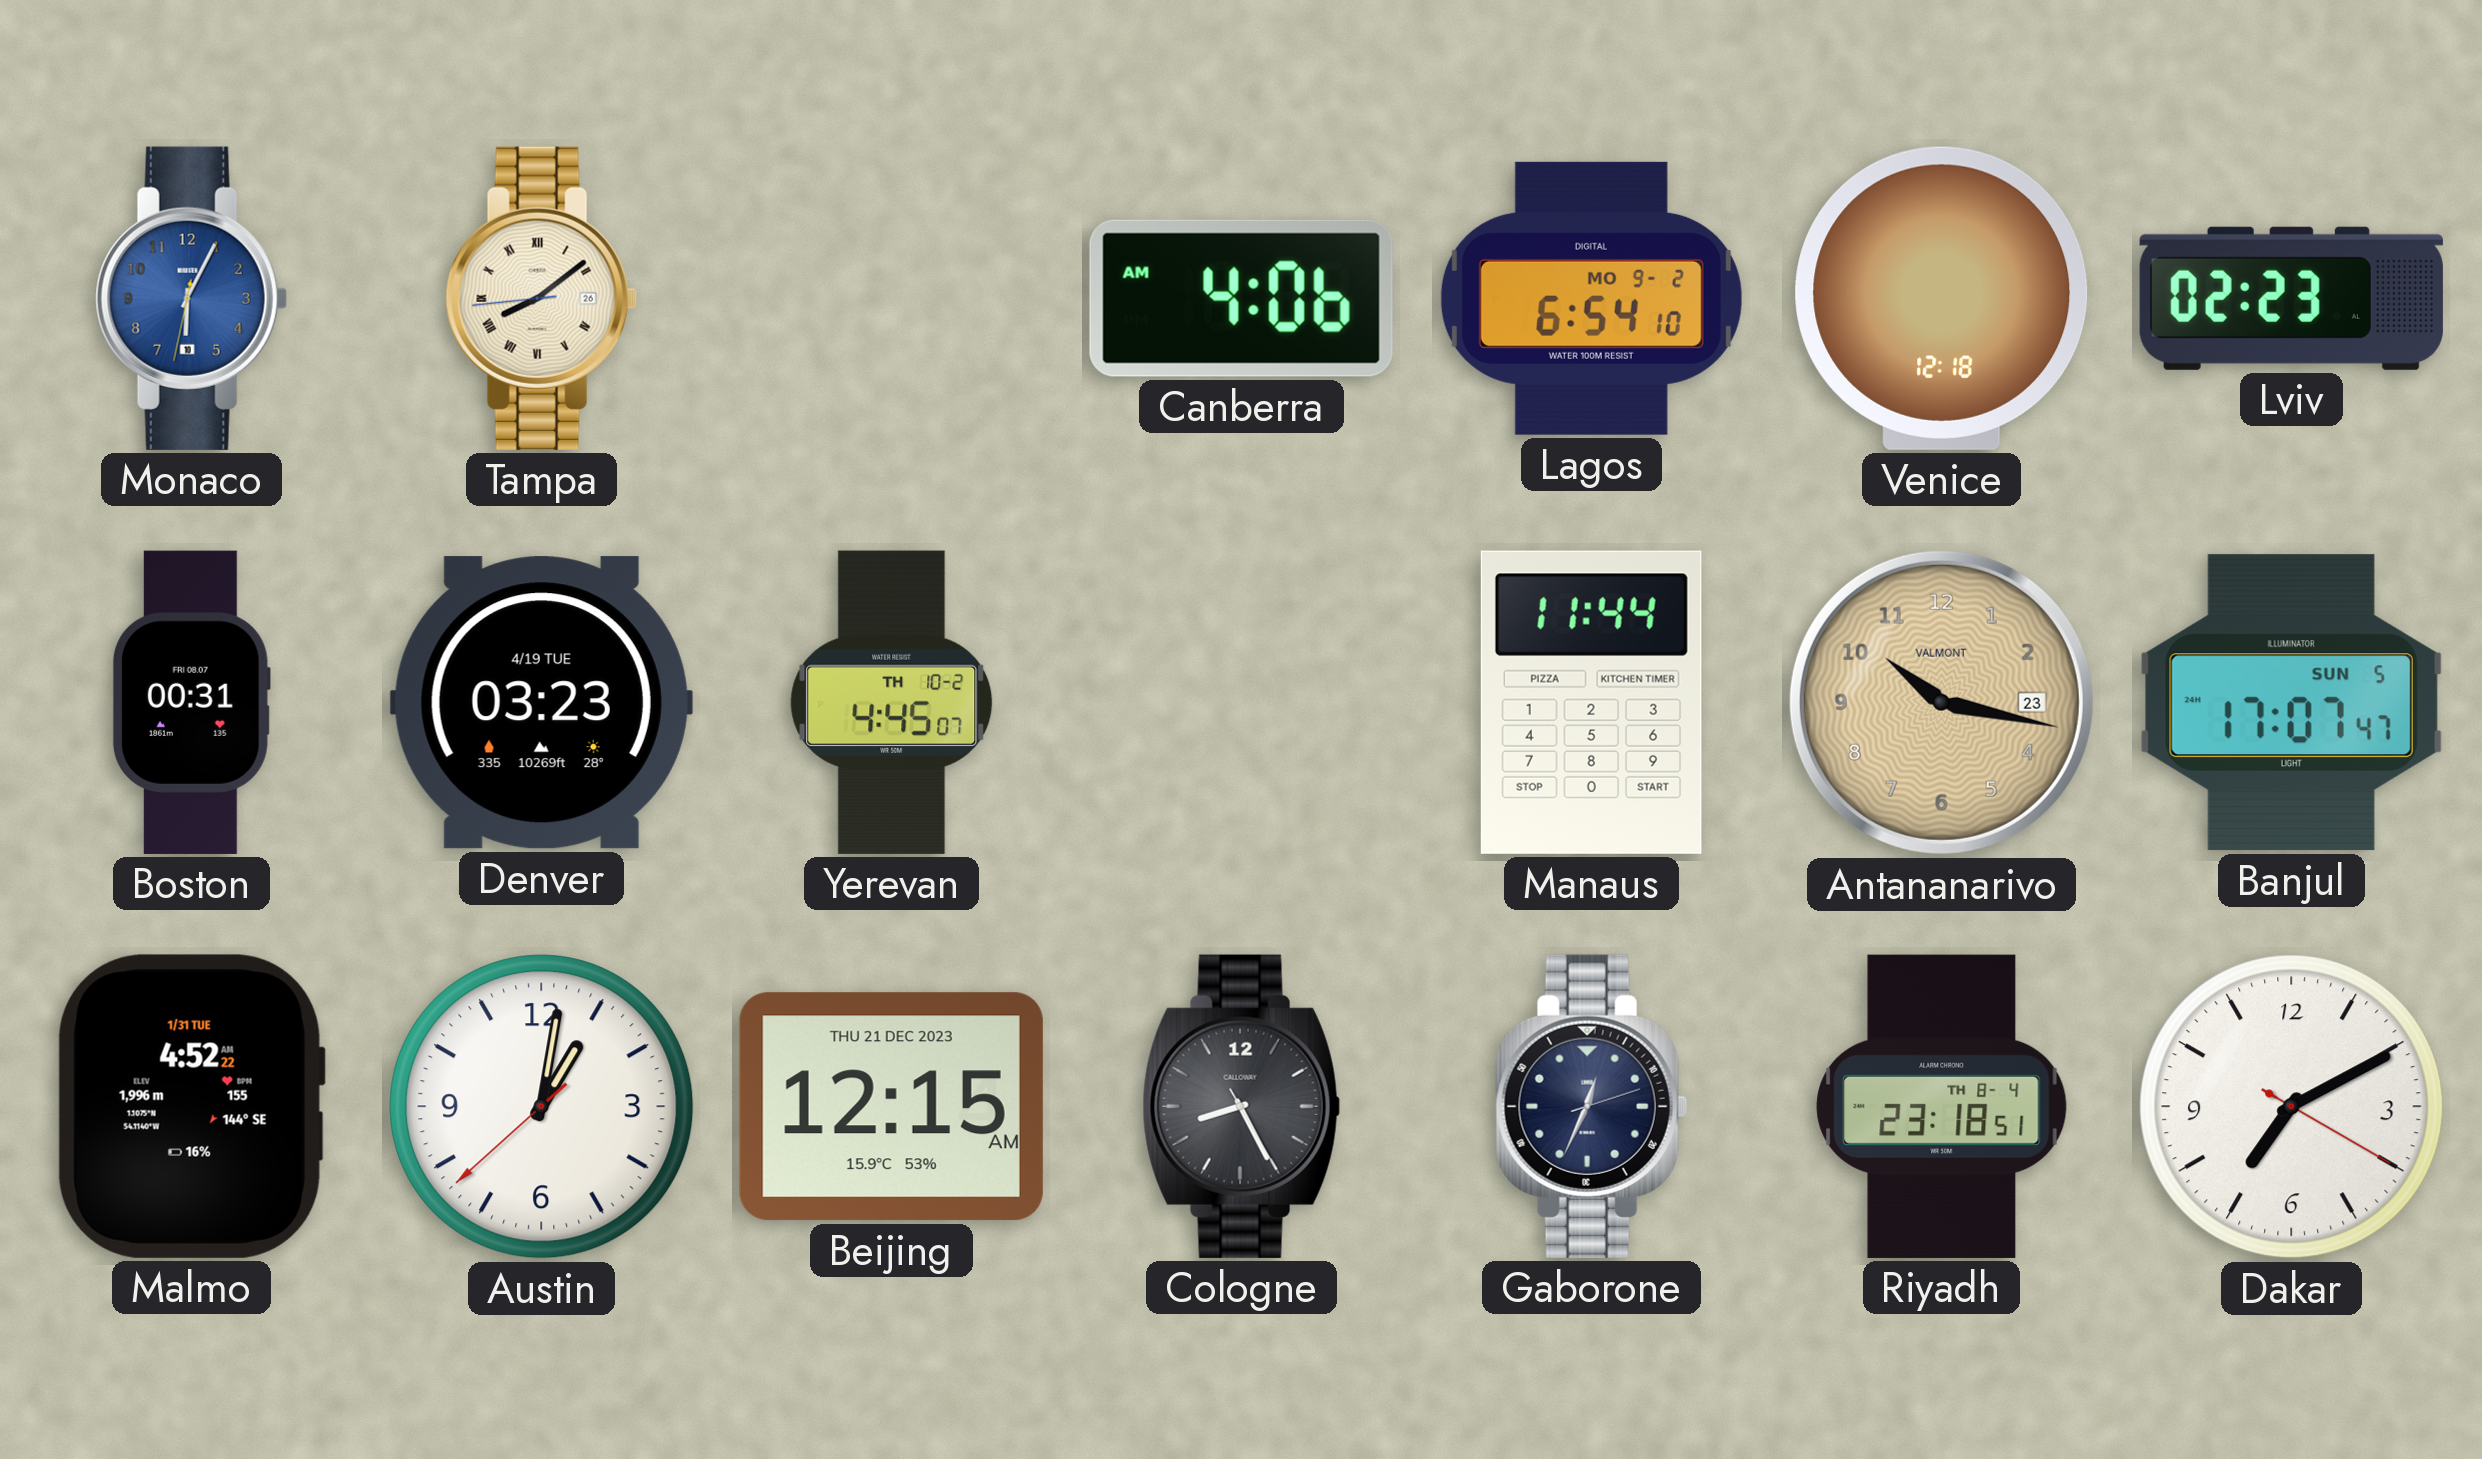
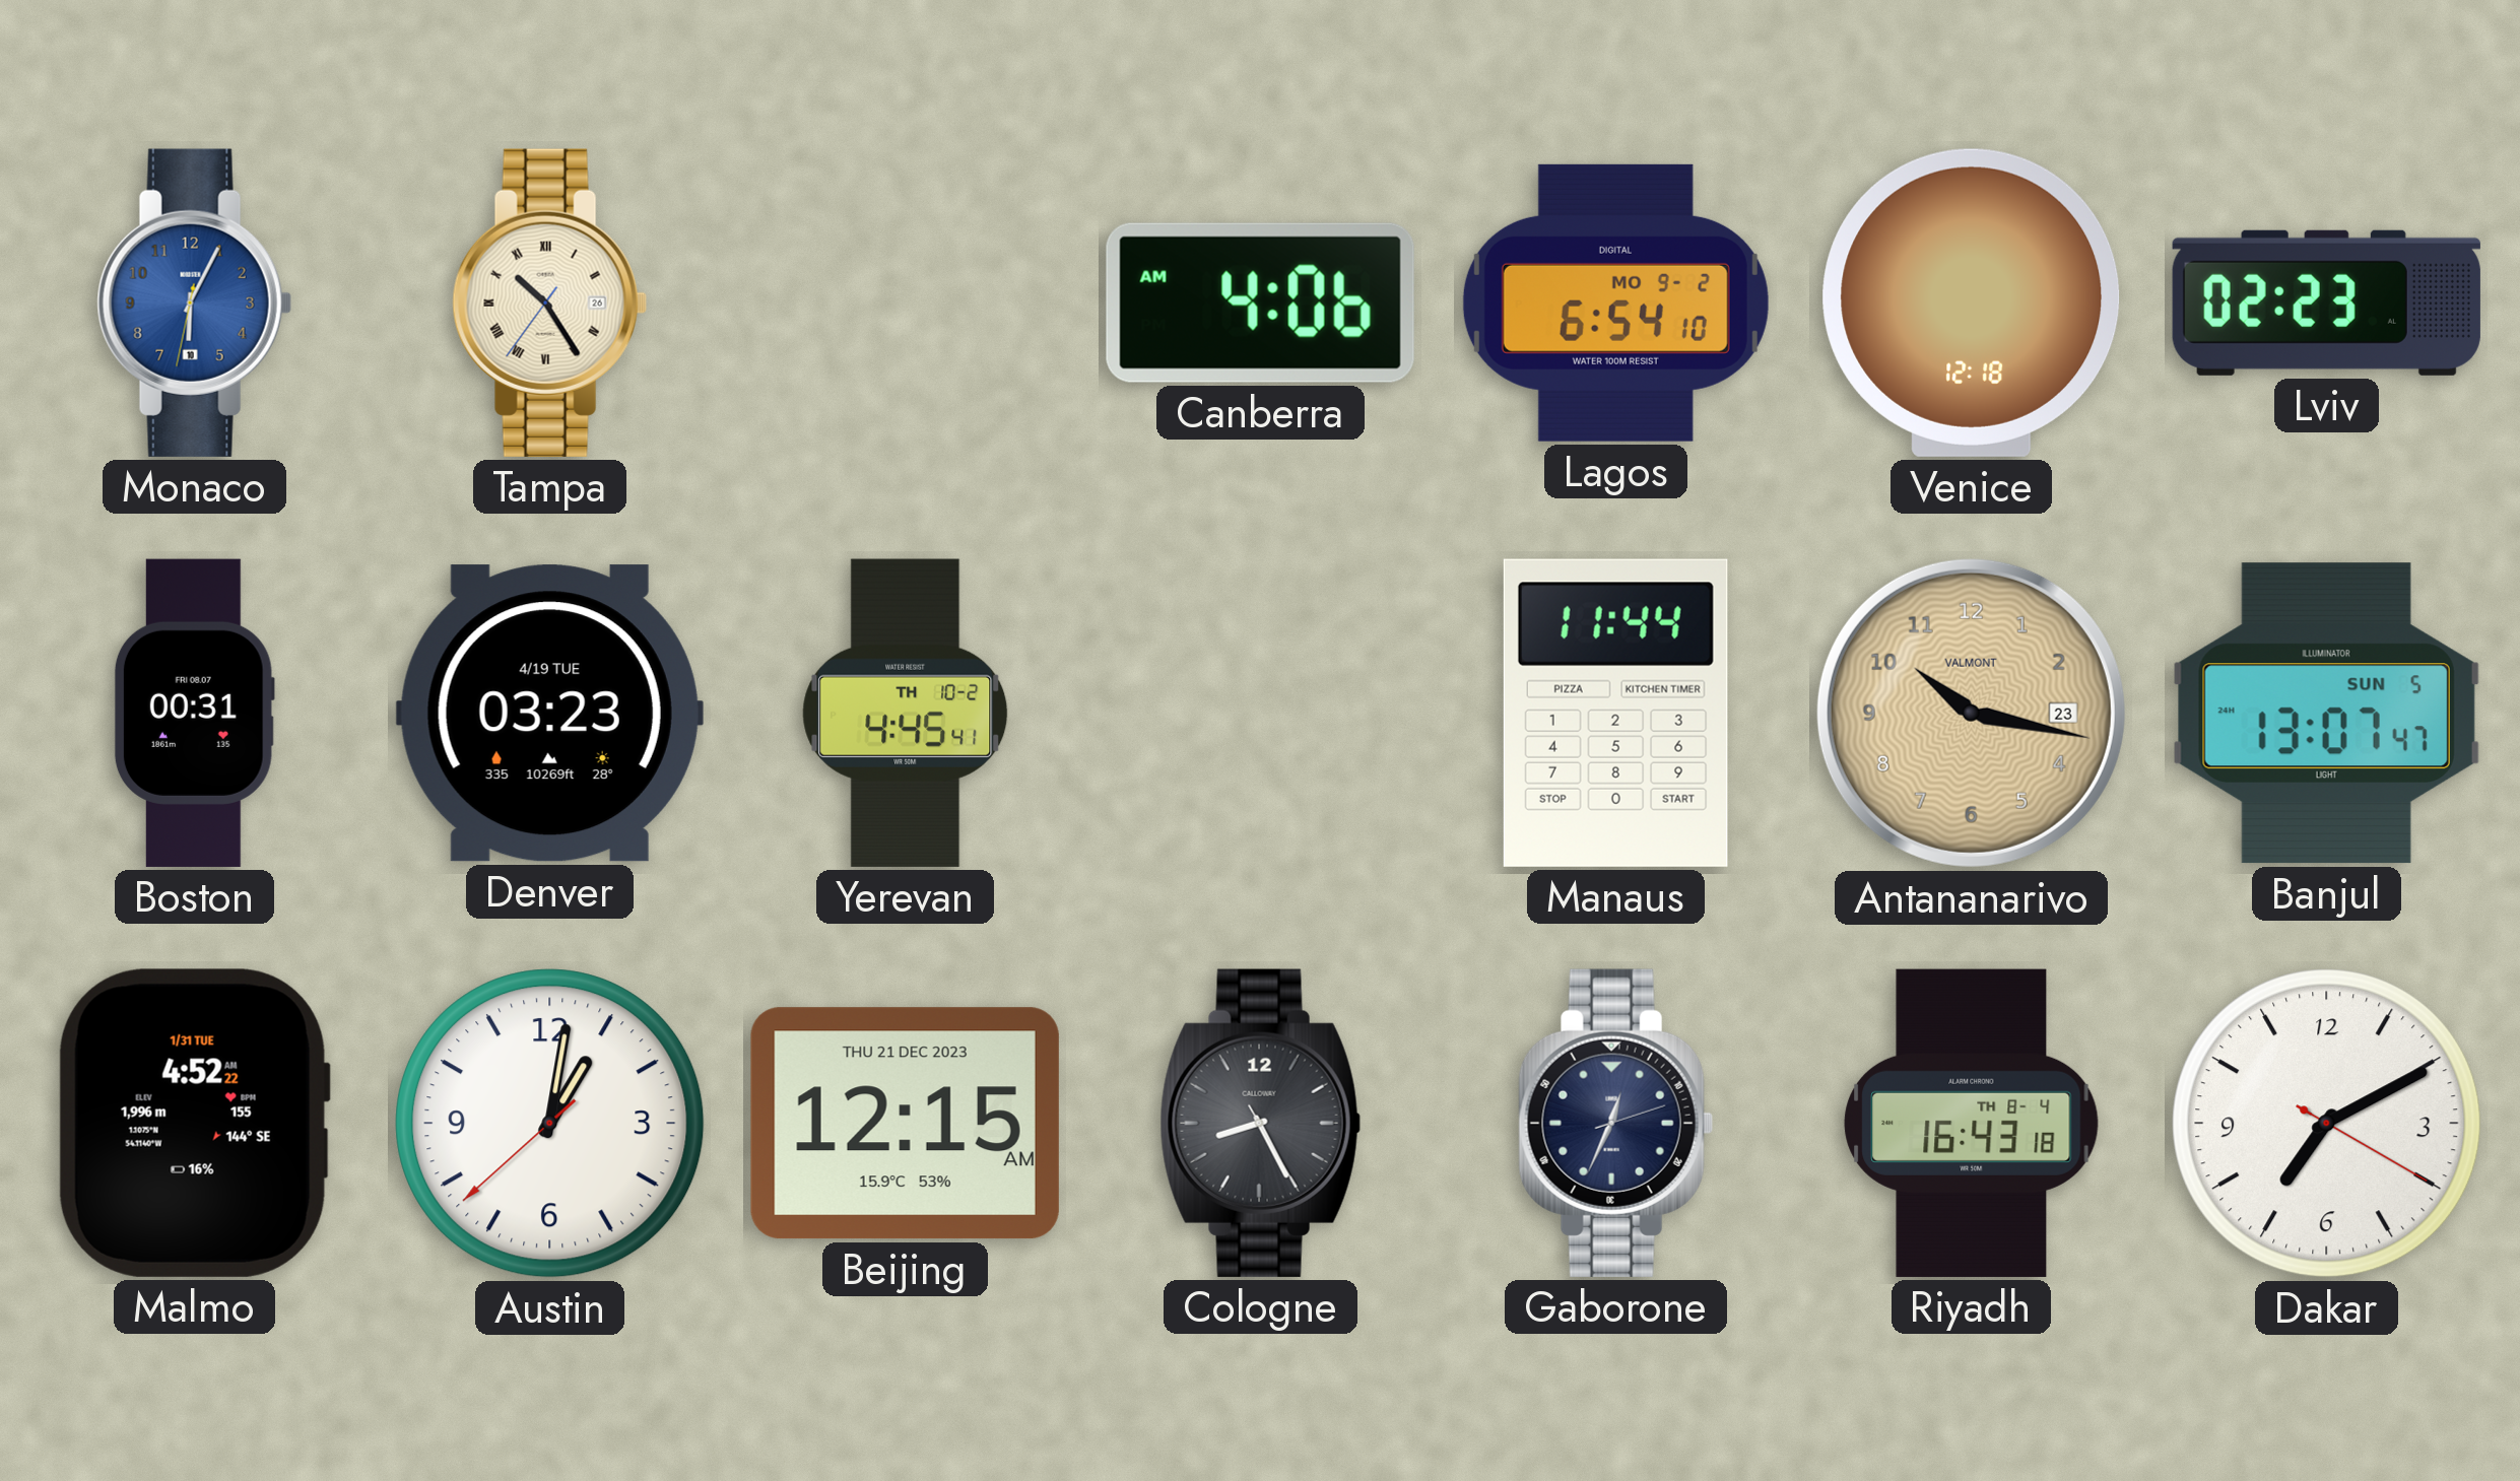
Tampa: 8:08 -> 10:24 (549, 302)
Yerevan: 4:45:07 -> 4:45:41 (906, 713)
Banjul: 17:07 -> 13:07 (2326, 714)
Riyadh: 23:18 -> 16:43 (1972, 1123)
